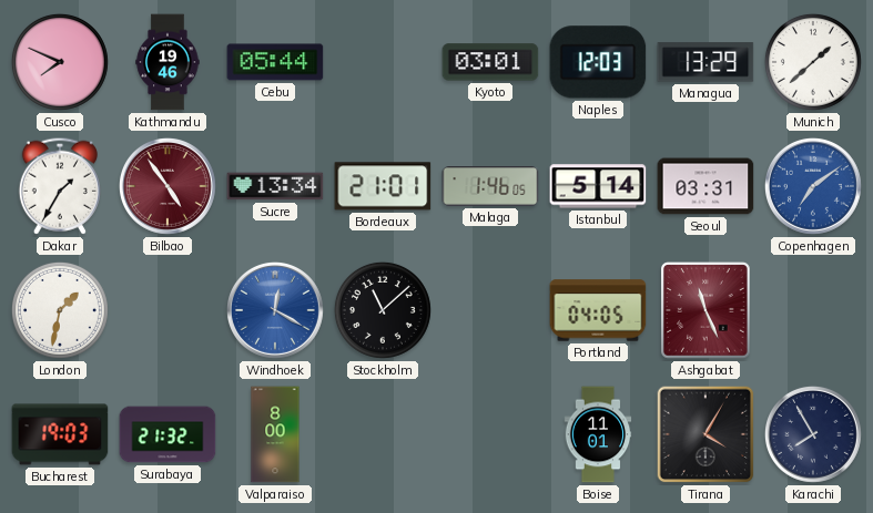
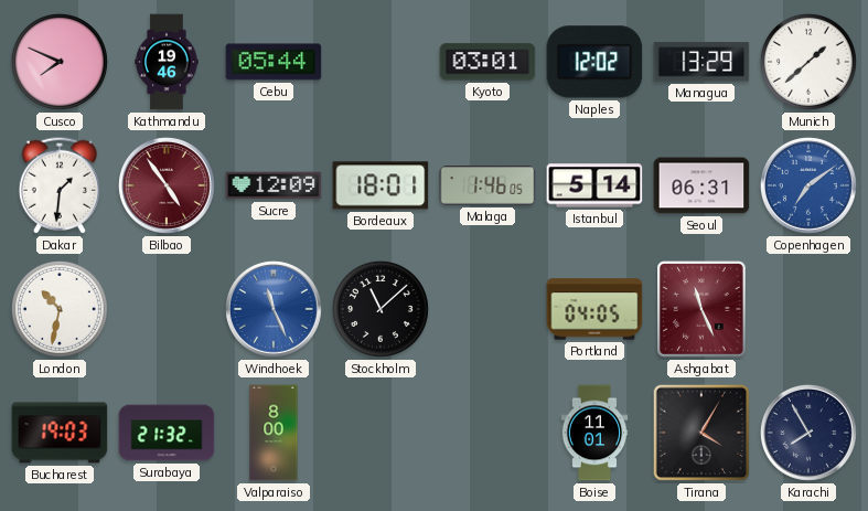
Naples: 12:03 -> 12:02 (594, 62)
Dakar: 1:35 -> 1:31 (60, 185)
Sucre: 13:34 -> 12:09 (274, 185)
Bordeaux: 21:01 -> 18:01 (381, 185)
Seoul: 03:31 -> 06:31 (701, 185)
London: 1:32 -> 10:32 (60, 309)
Windhoek: 12:20 -> 11:26 (274, 309)
